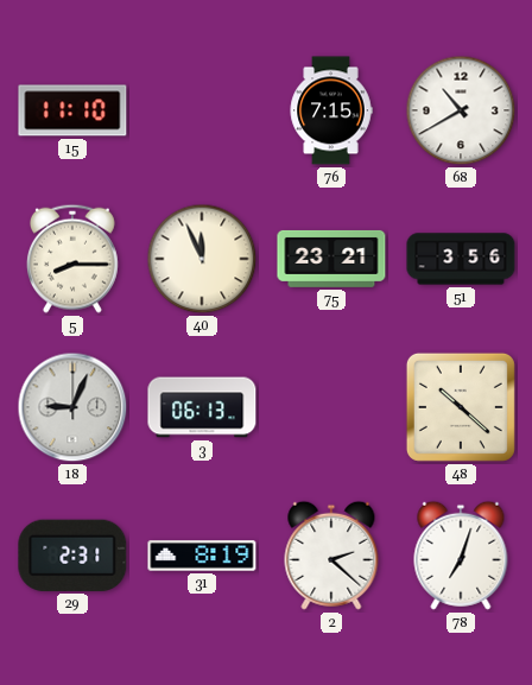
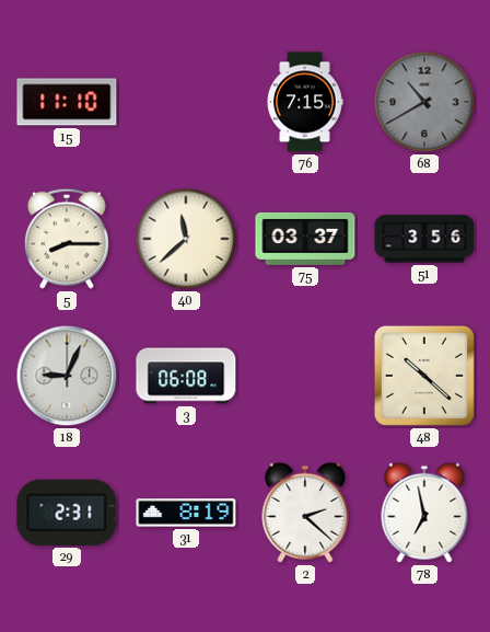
68 dial: white -> grey (424, 102)
40: 11:56 -> 11:38 (186, 239)
75: 23:21 -> 03:37 (305, 239)
3: 06:13 -> 06:08 (186, 376)
78: 7:03 -> 6:58 (424, 513)
